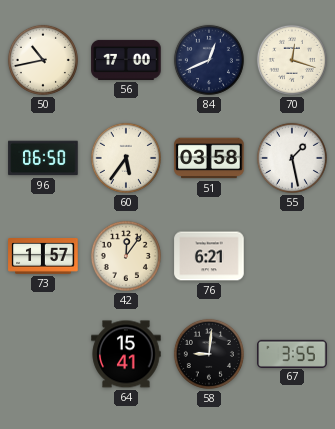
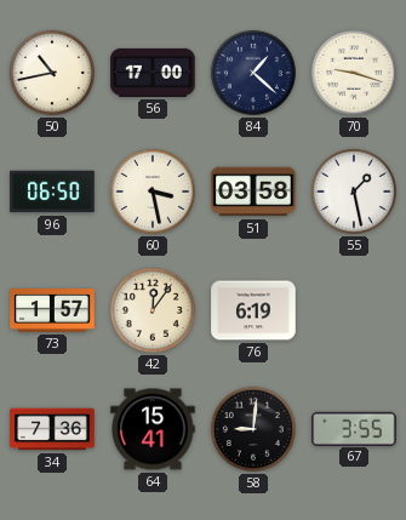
84: 12:41 -> 1:22 (253, 73)
70: 12:18 -> 9:18 (354, 73)
60: 5:36 -> 3:28 (153, 192)
76: 6:21 -> 6:19 (253, 310)
34: none -> 7:36 (52, 429)
